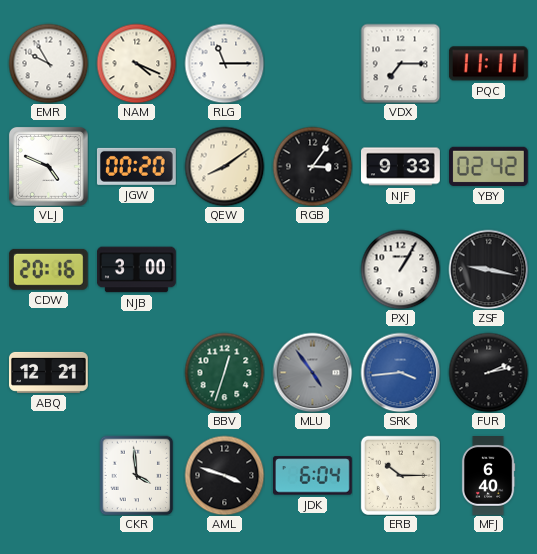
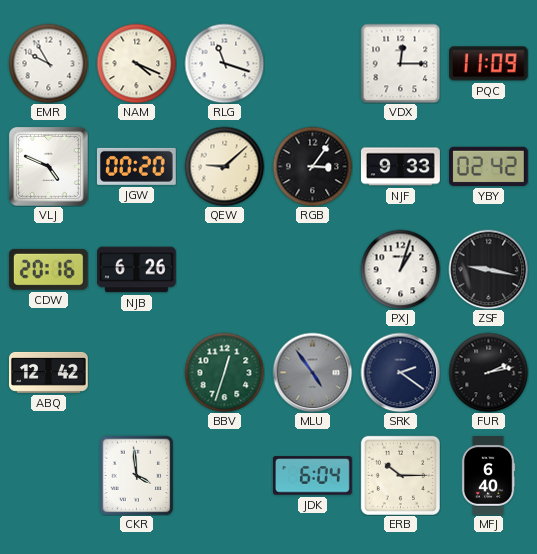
RLG: 11:15 -> 11:18 (224, 63)
VDX: 7:15 -> 12:15 (400, 63)
PQC: 11:11 -> 11:09 (488, 64)
QEW: 8:09 -> 9:08 (224, 166)
NJB: 3:00 -> 6:26 (137, 270)
PXJ: 1:05 -> 1:03 (400, 269)
ABQ: 12:21 -> 12:42 (49, 372)
SRK: 3:44 -> 2:21 (400, 372)
SRK dial: blue -> navy (400, 372)
AML: 3:48 -> none (224, 475)
